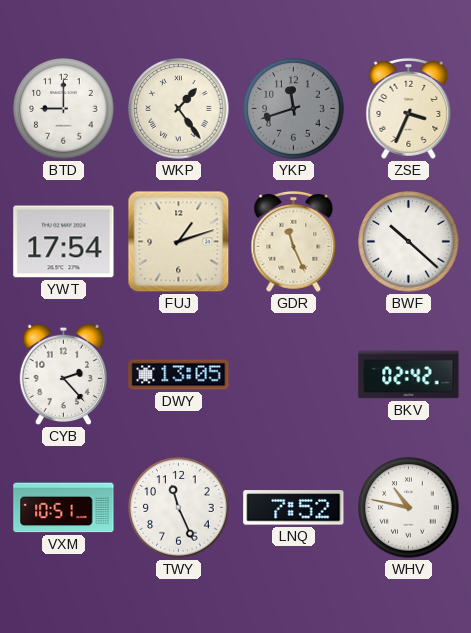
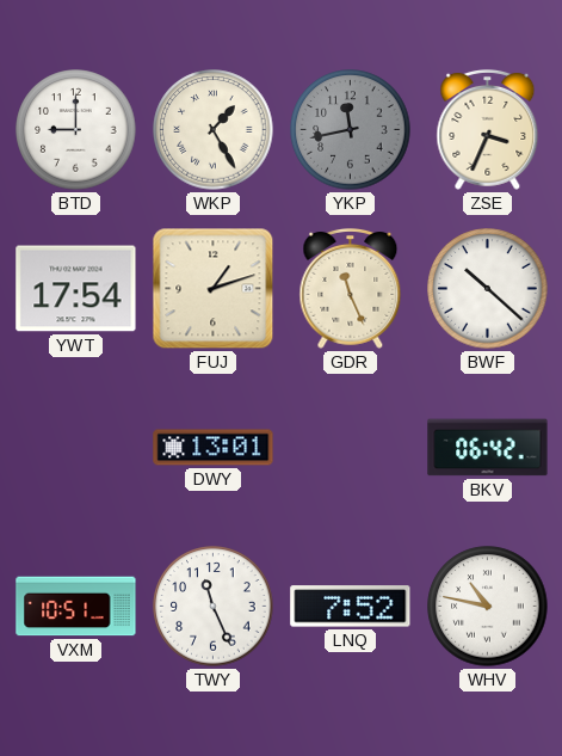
WKP: 1:24 -> 1:25 (214, 130)
YKP: 11:42 -> 11:43 (351, 130)
CYB: 2:23 -> none (63, 375)
DWY: 13:05 -> 13:01 (214, 448)
BKV: 02:42 -> 06:42 (488, 448)
